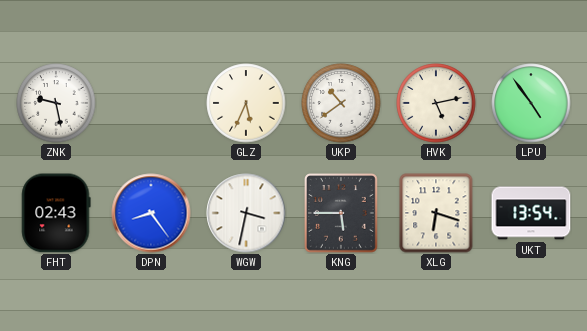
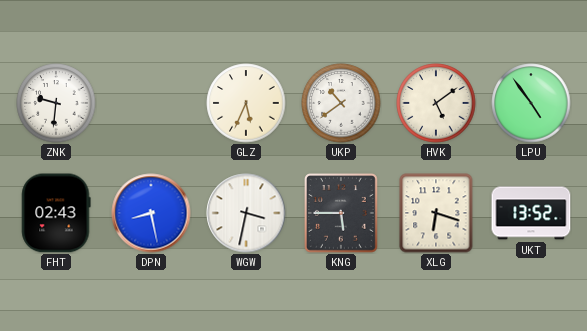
ZNK: 9:28 -> 9:31 (56, 103)
HVK: 5:13 -> 5:09 (436, 103)
DPN: 8:24 -> 8:28 (151, 213)
UKT: 13:54 -> 13:52 (531, 213)
